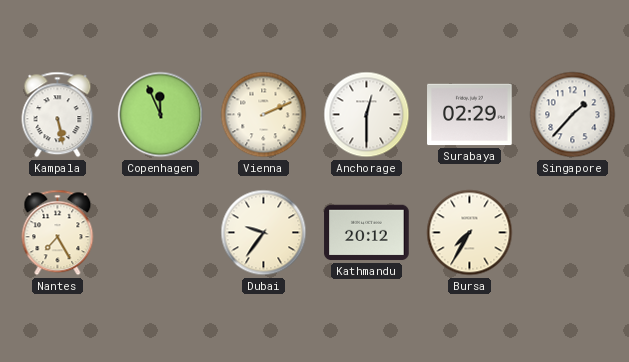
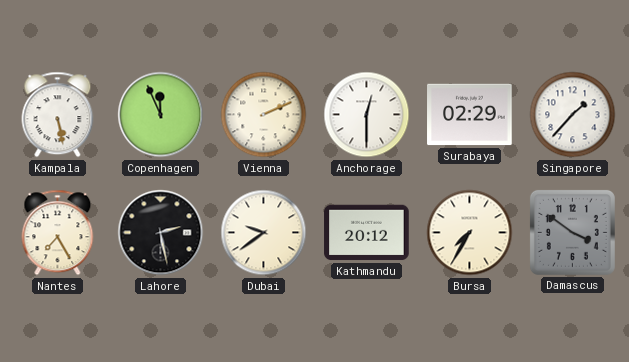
Lahore: none -> 2:28 (161, 233)
Dubai: 9:36 -> 9:39 (264, 233)
Damascus: none -> 3:51 (572, 232)
